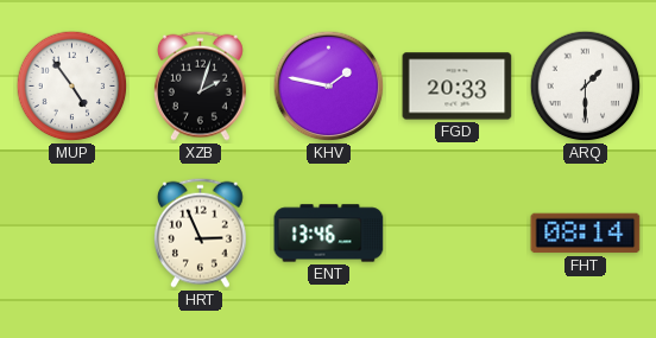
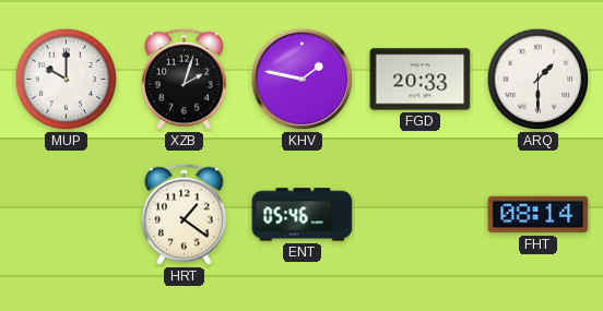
MUP: 4:54 -> 10:00 (67, 80)
HRT: 2:56 -> 1:21 (184, 214)
ENT: 13:46 -> 05:46 (303, 215)
